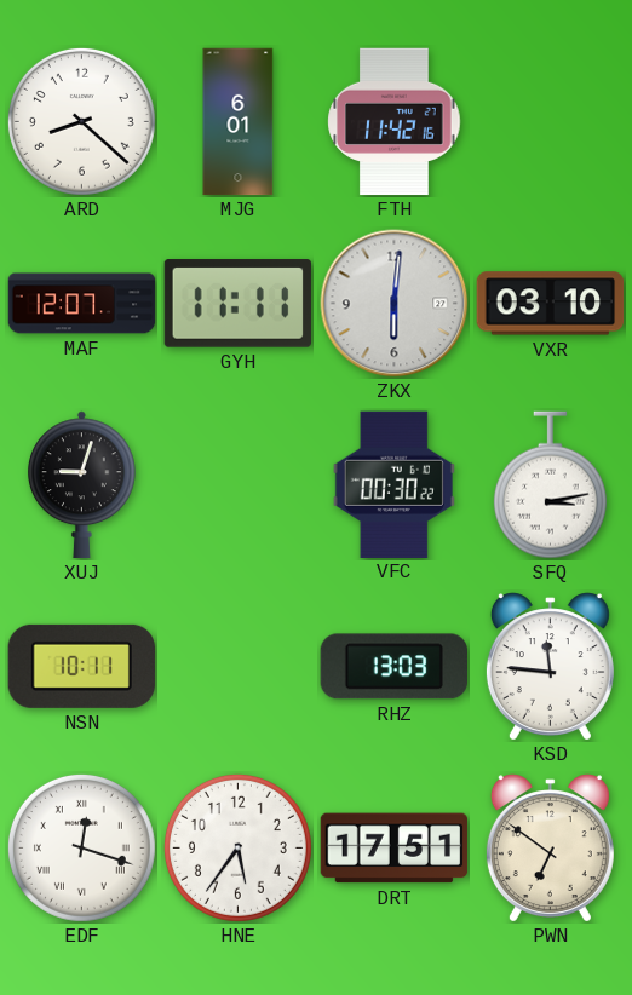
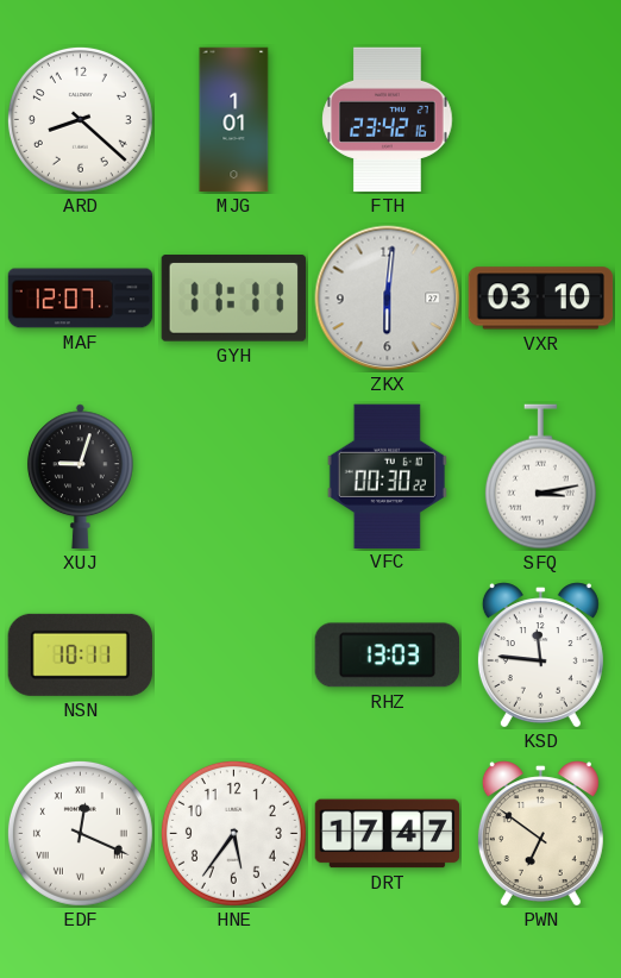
MJG: 6:01 -> 1:01 (234, 120)
FTH: 11:42 -> 23:42 (388, 120)
EDF: 12:18 -> 12:19 (80, 833)
DRT: 17:51 -> 17:47 (388, 834)
